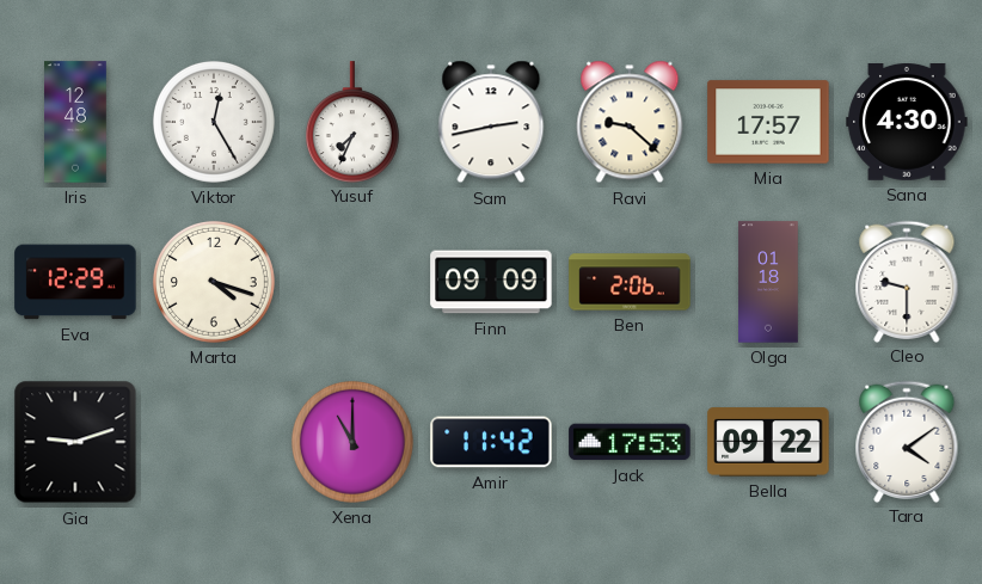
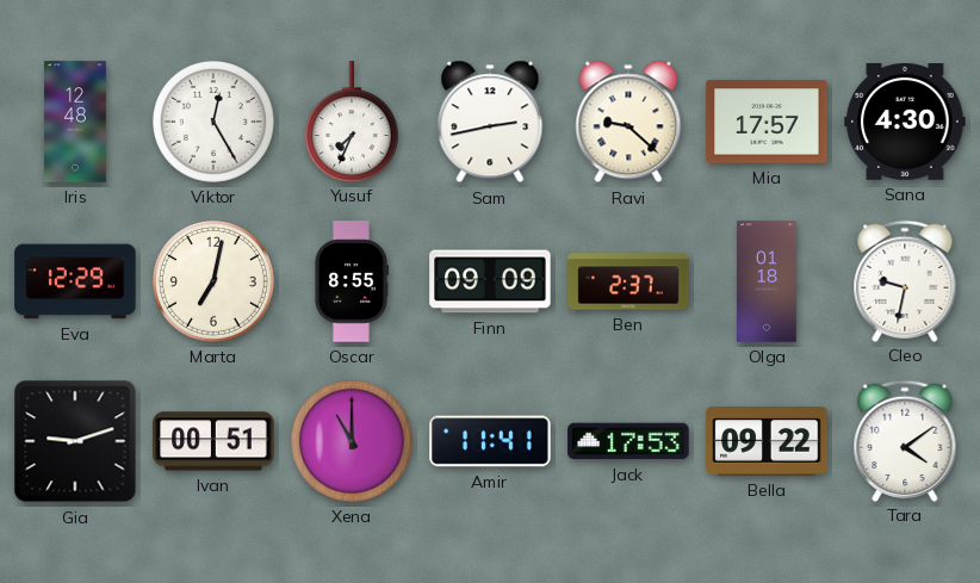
Marta: 4:18 -> 7:02 (213, 281)
Oscar: none -> 8:55 (352, 281)
Ben: 2:06 -> 2:37 (628, 281)
Cleo: 9:30 -> 9:32 (905, 280)
Ivan: none -> 00:51 (213, 441)
Amir: 11:42 -> 11:41 (490, 441)
